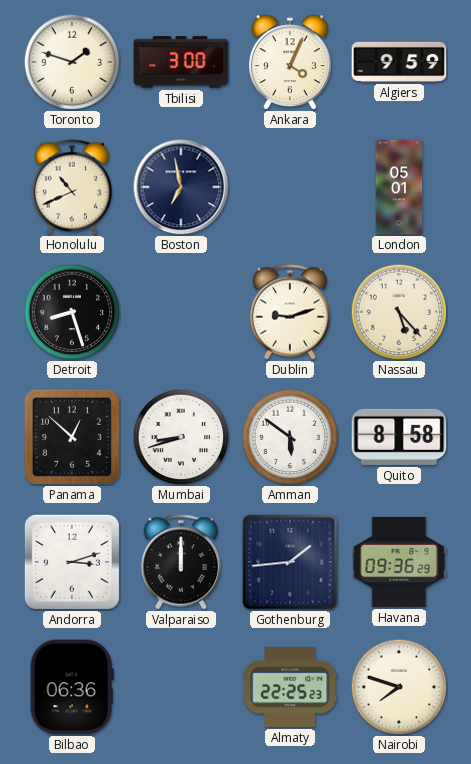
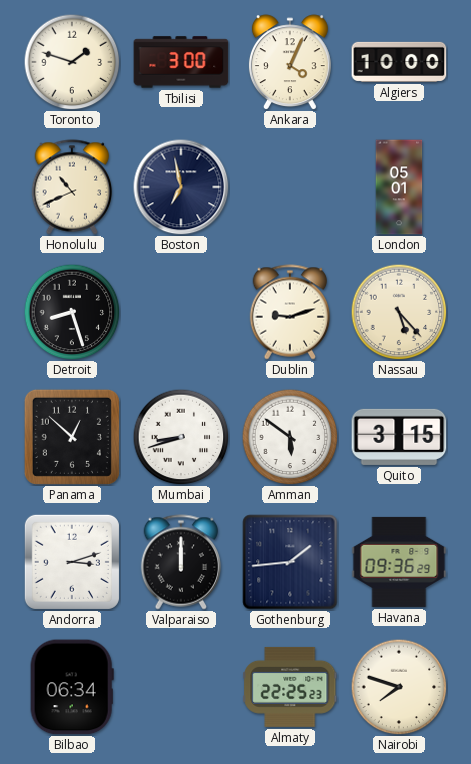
Algiers: 9:59 -> 10:00 (399, 62)
Quito: 8:58 -> 3:15 (399, 437)
Bilbao: 06:36 -> 06:34 (72, 687)
